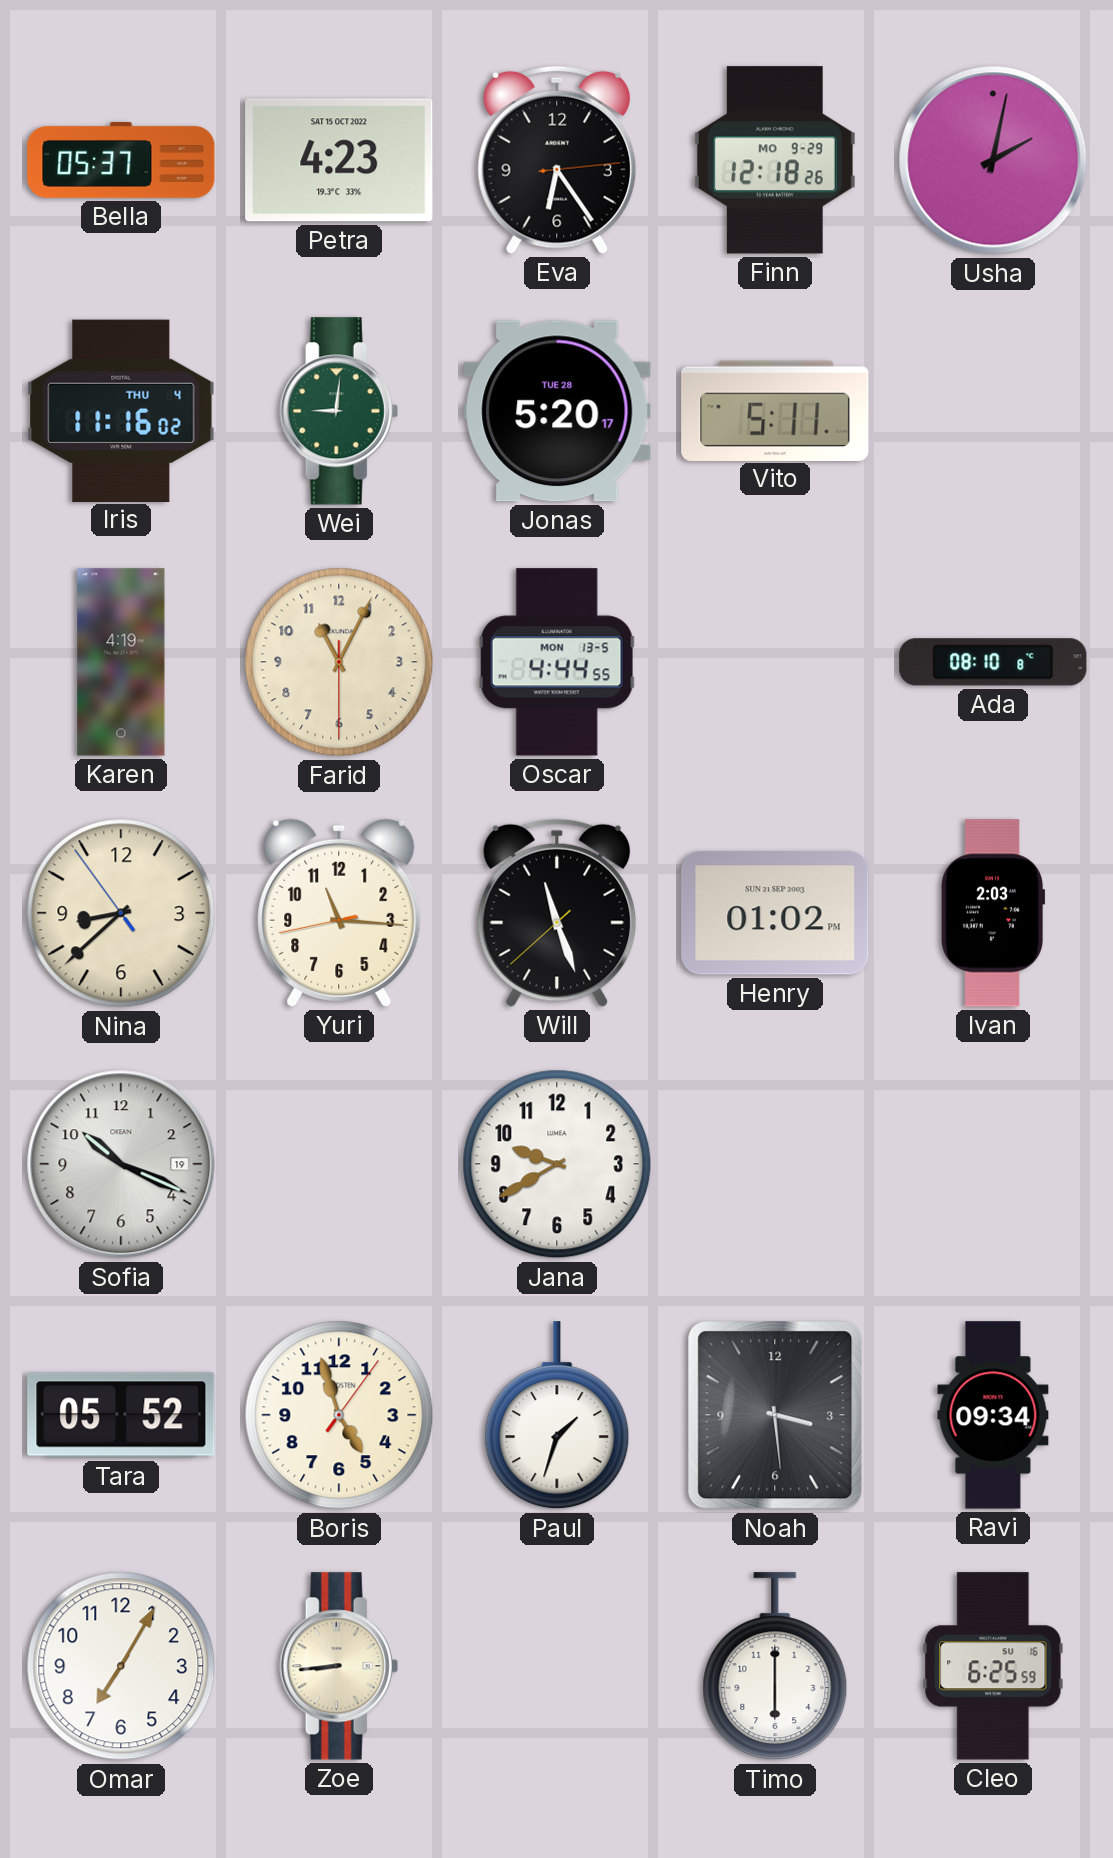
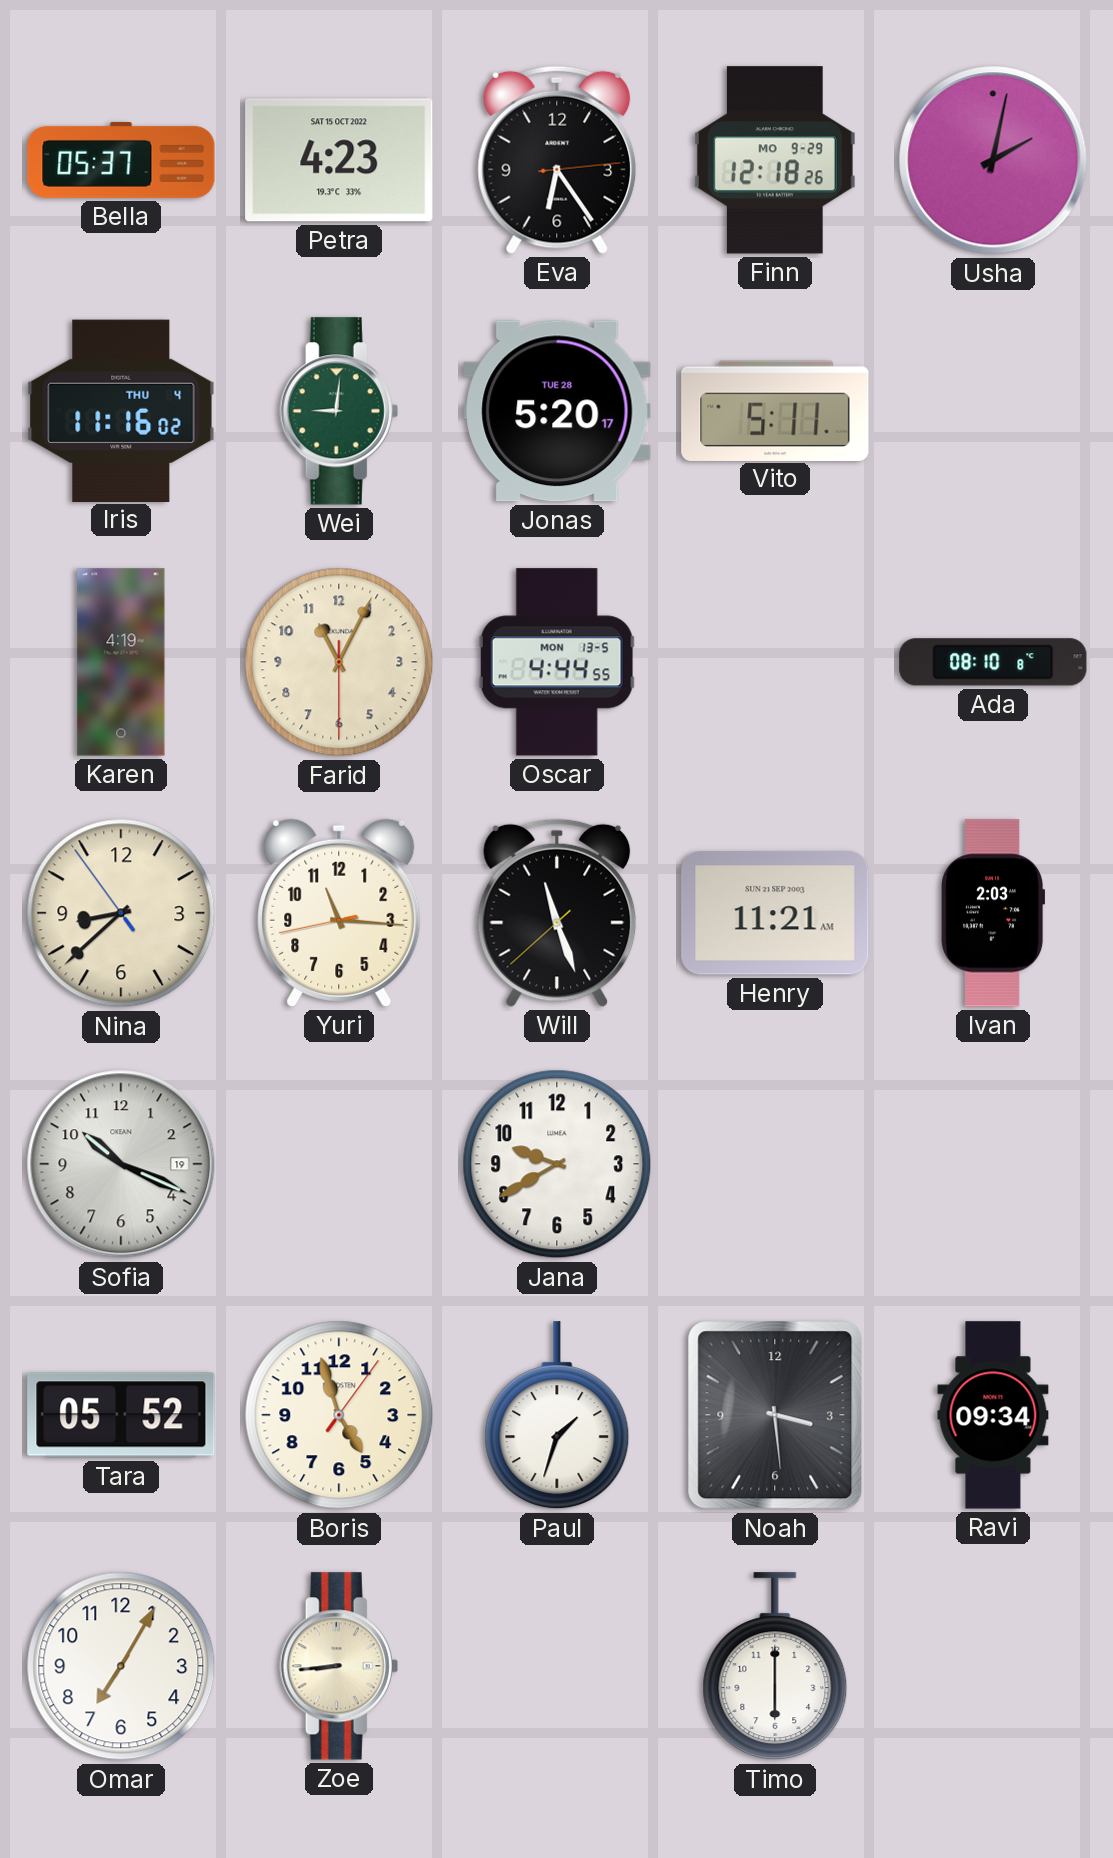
Henry: 01:02 -> 11:21 (775, 913)
Cleo: 6:25 -> none (993, 1666)
